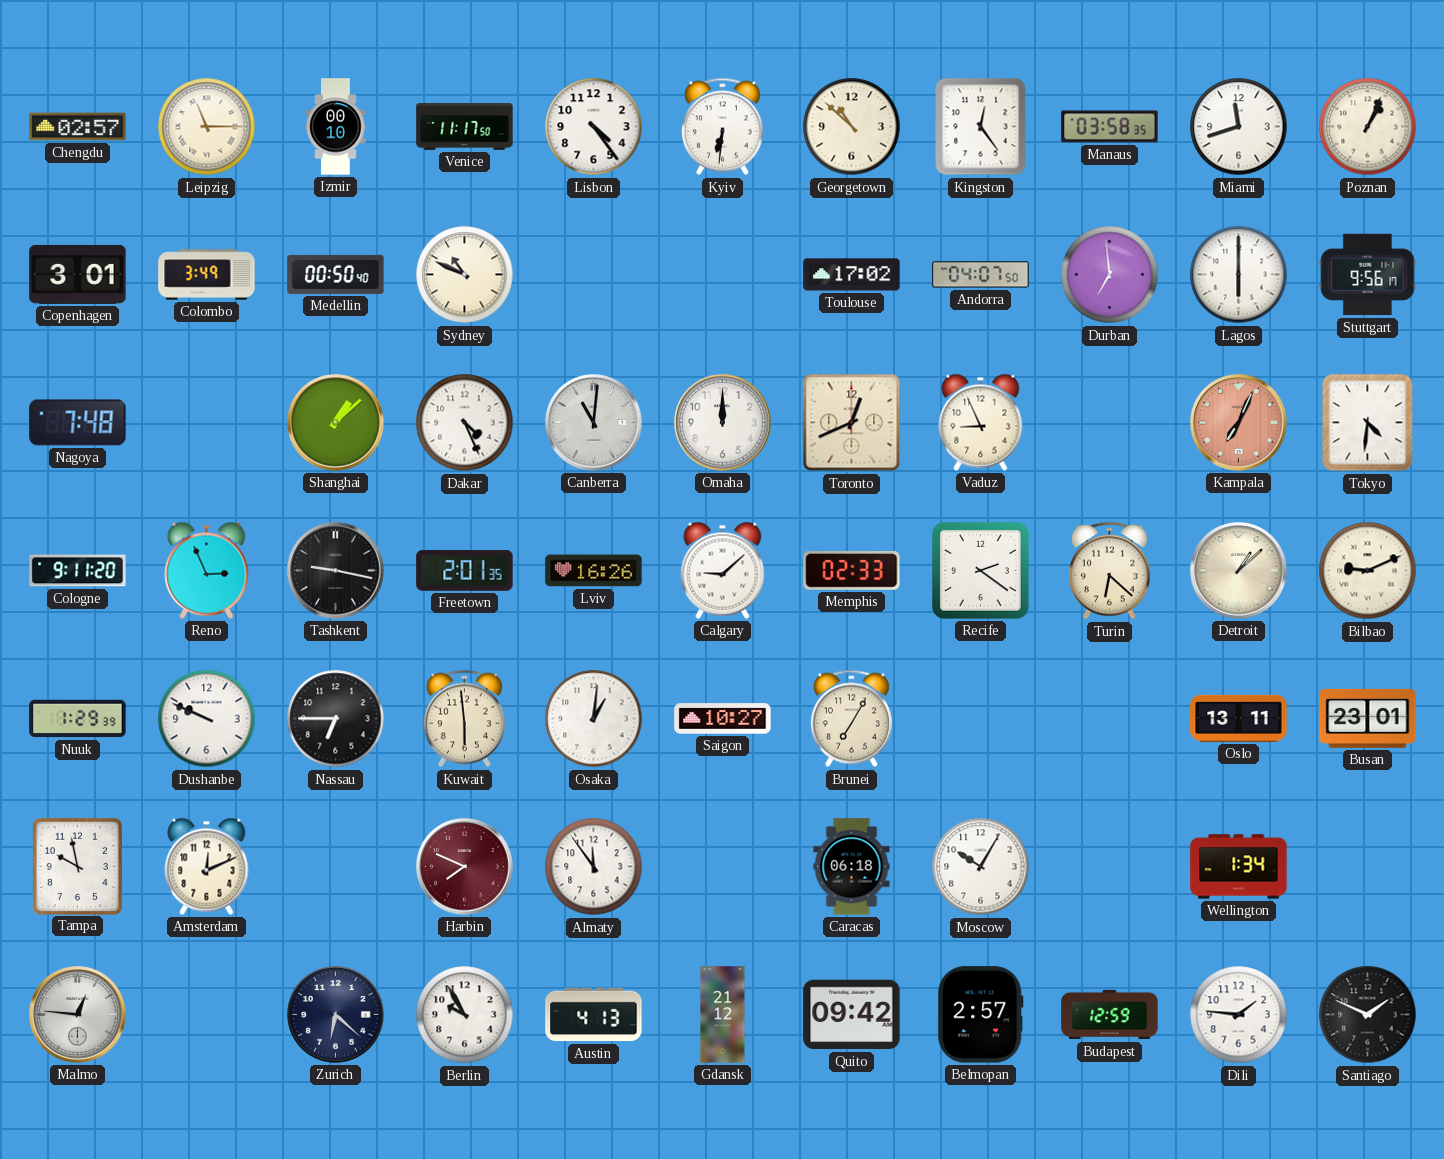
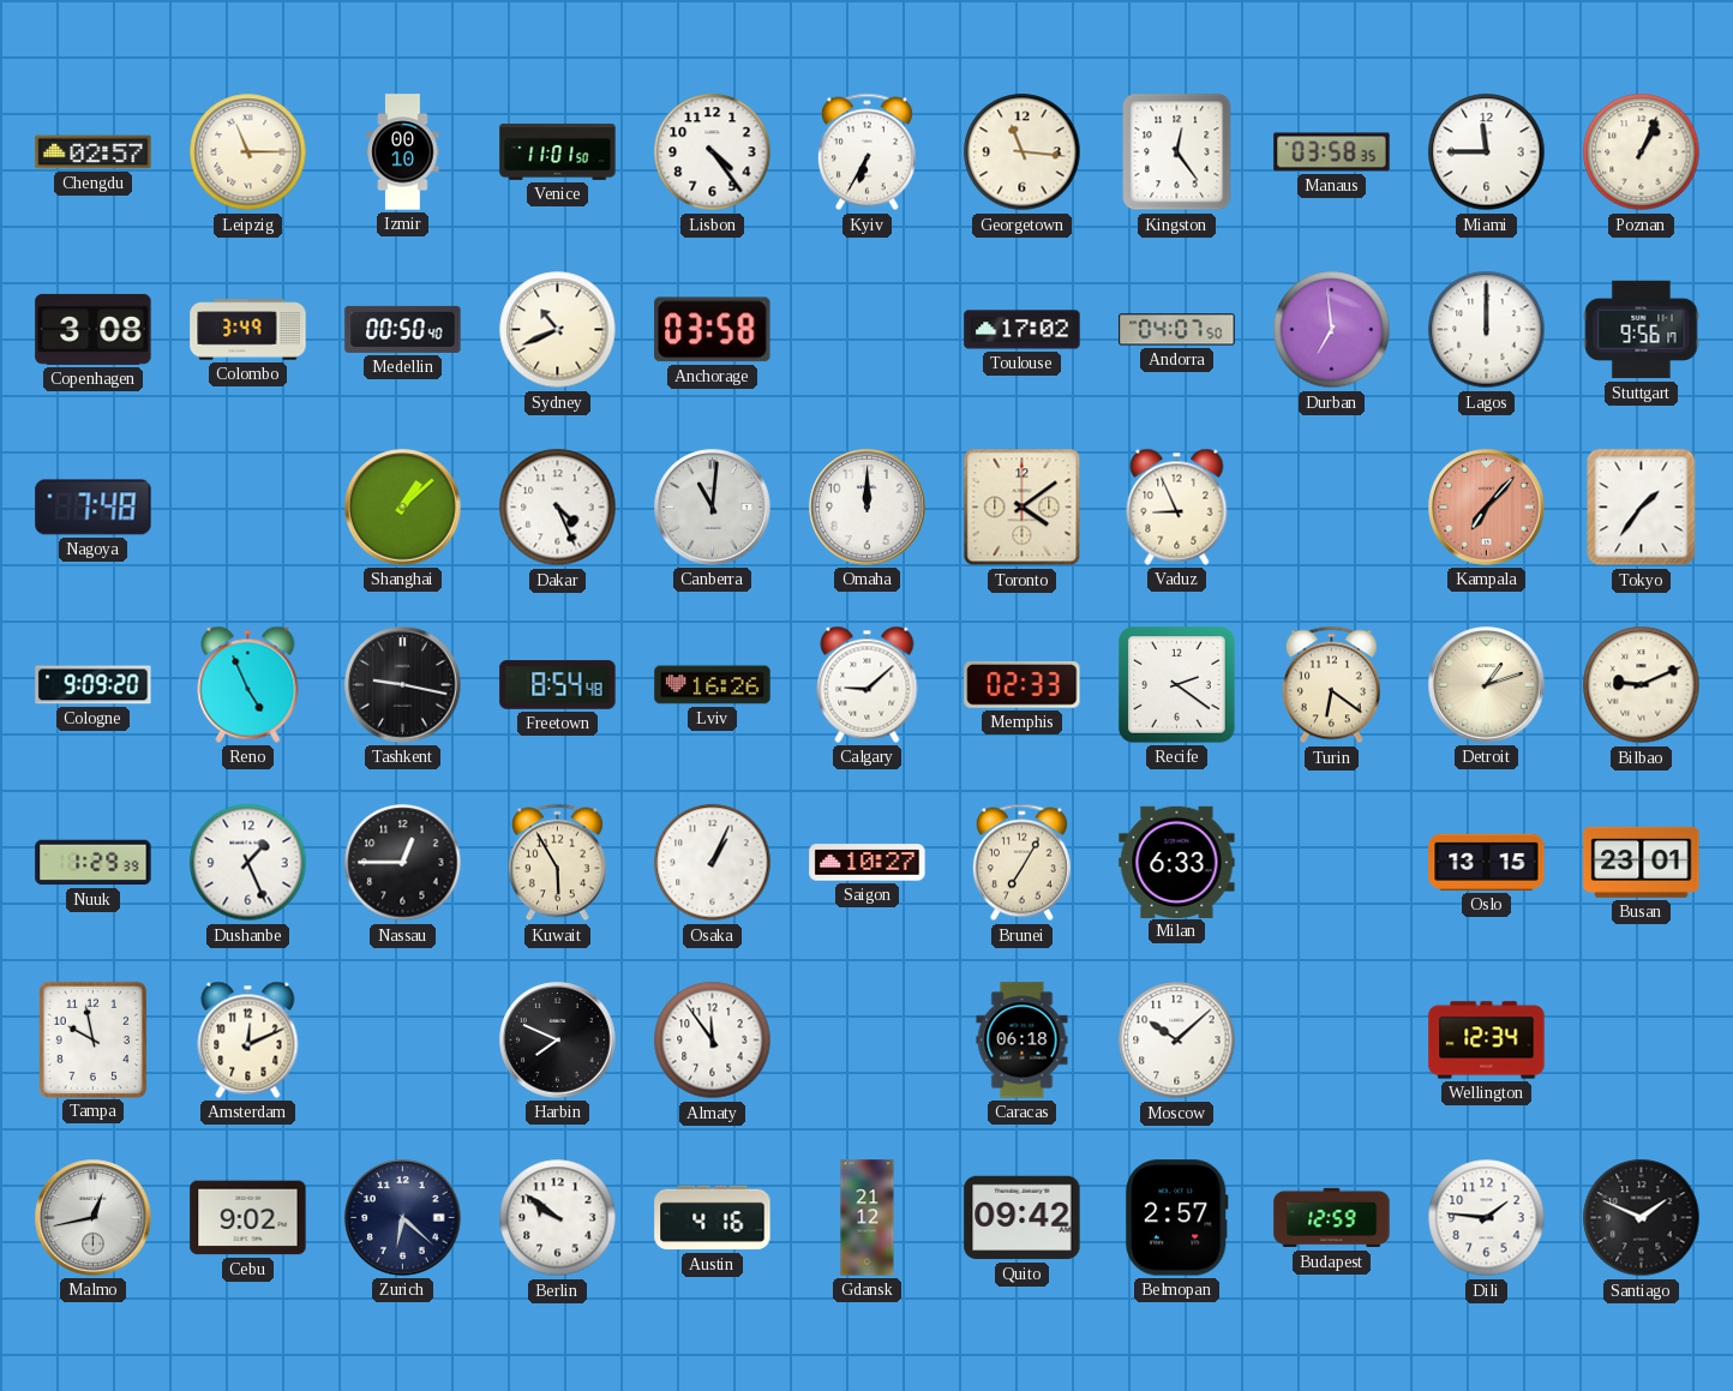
Venice: 11:17 -> 11:01 (558, 152)
Kyiv: 6:31 -> 6:35 (866, 152)
Georgetown: 10:52 -> 11:16 (1023, 152)
Miami: 11:42 -> 11:45 (1487, 152)
Copenhagen: 3:01 -> 3:08 (94, 329)
Sydney: 10:49 -> 10:41 (558, 330)
Anchorage: none -> 03:58 (713, 330)
Lagos: 6:00 -> 12:00 (1487, 330)
Toronto: 12:41 -> 4:09 (1023, 508)
Kampala: 7:04 -> 7:07 (1487, 508)
Tokyo: 4:31 -> 1:36 (1642, 508)
Cologne: 9:11 -> 9:09 (94, 685)
Reno: 2:56 -> 4:56 (248, 684)
Freetown: 2:01 -> 8:54 (558, 685)
Turin: 6:22 -> 6:21 (1331, 685)
Detroit: 1:08 -> 1:12 (1487, 685)
Dushanbe: 9:49 -> 1:26 (248, 863)
Nassau: 6:45 -> 12:45 (403, 863)
Kuwait: 5:59 -> 5:55 (557, 863)
Osaka: 1:01 -> 1:04 (713, 863)
Milan: none -> 6:33 (1177, 862)
Oslo: 13:11 -> 13:15 (1487, 862)
Harbin dial: burgundy -> black (558, 1041)
Moscow: 10:05 -> 10:08 (1177, 1041)
Wellington: 1:34 -> 12:34 (1487, 1041)
Malmo: 12:46 -> 12:43 (94, 1218)
Cebu: none -> 9:02 (248, 1218)
Berlin: 9:55 -> 9:51 (558, 1218)
Austin: 4:13 -> 4:16 (713, 1218)
